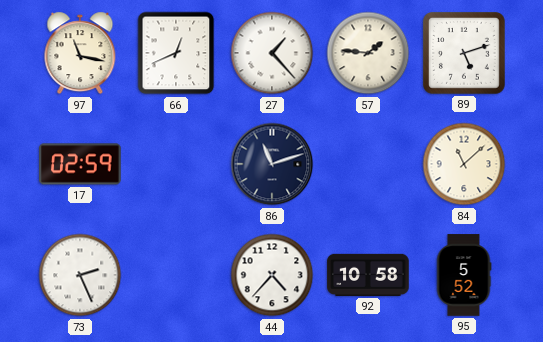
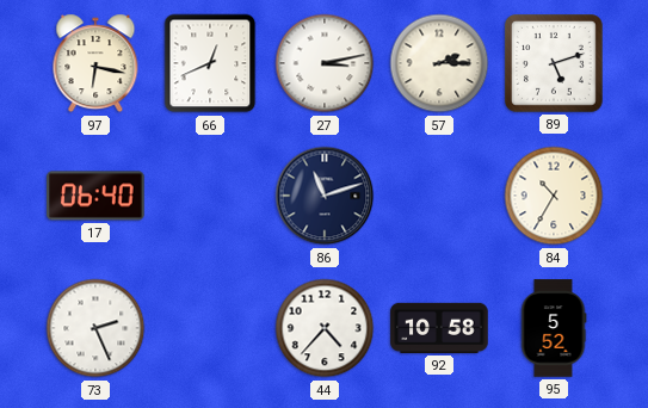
97: 11:17 -> 6:17 (95, 63)
27: 1:23 -> 3:13 (325, 63)
57: 1:46 -> 2:15 (439, 63)
17: 02:59 -> 06:40 (95, 196)
84: 11:08 -> 10:35 (554, 196)
